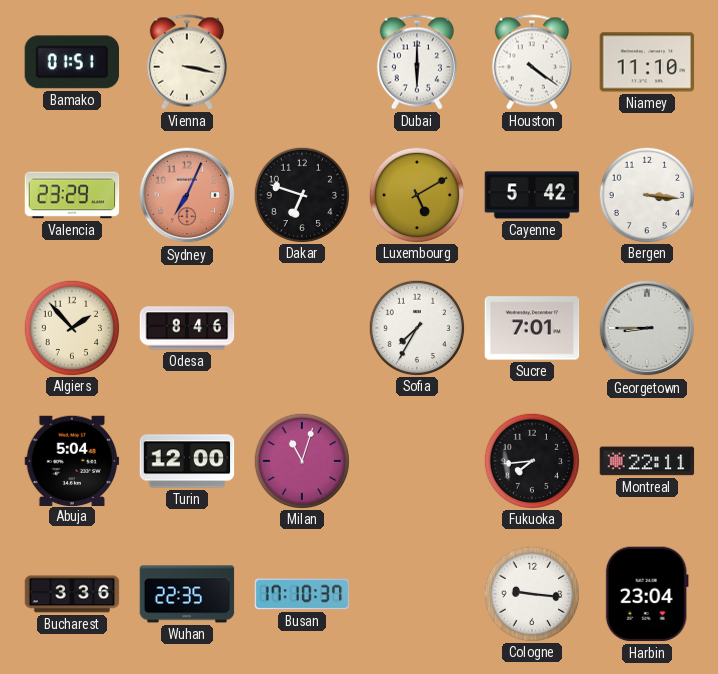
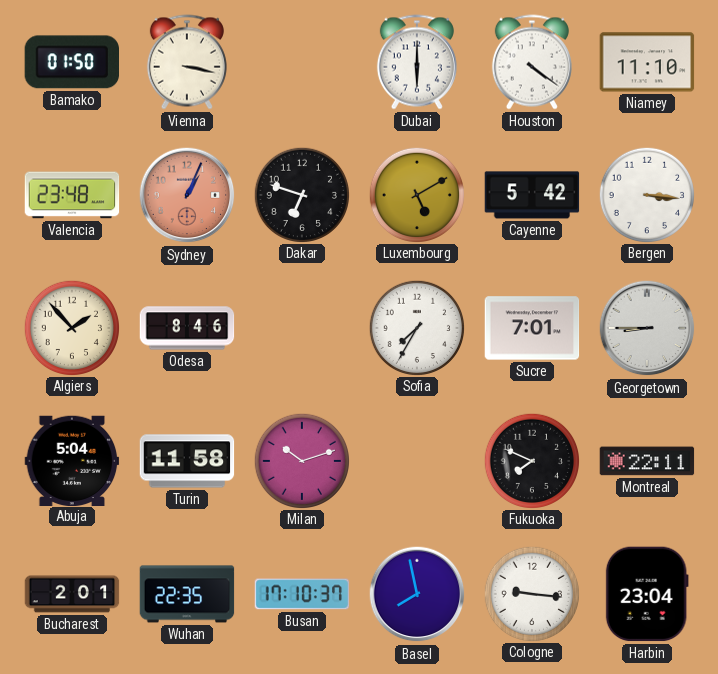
Bamako: 01:51 -> 01:50 (71, 62)
Valencia: 23:29 -> 23:48 (72, 195)
Sydney: 7:04 -> 1:04 (187, 195)
Turin: 12:00 -> 11:58 (187, 461)
Milan: 11:03 -> 10:12 (301, 460)
Fukuoka: 7:44 -> 7:49 (531, 460)
Bucharest: 3:36 -> 2:01 (72, 594)
Basel: none -> 7:58 (417, 594)
